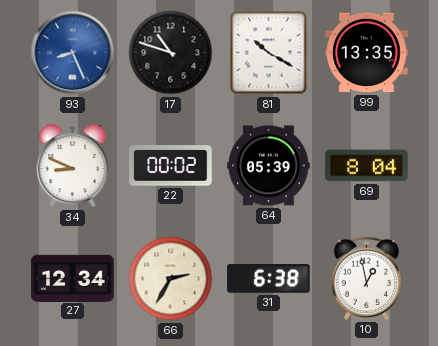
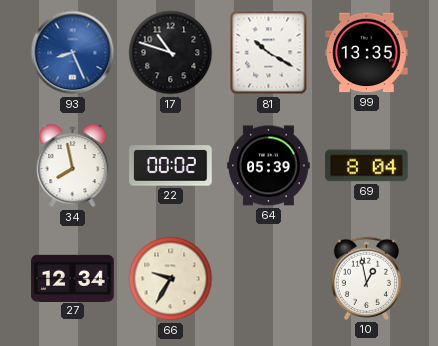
34: 8:49 -> 7:58 (73, 166)
66: 2:35 -> 9:35 (171, 279)
31: 6:38 -> none (269, 279)
